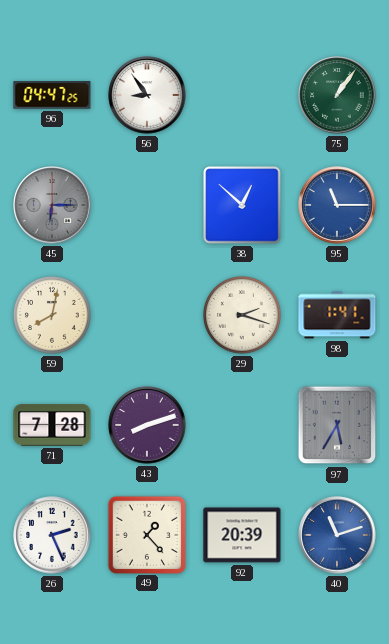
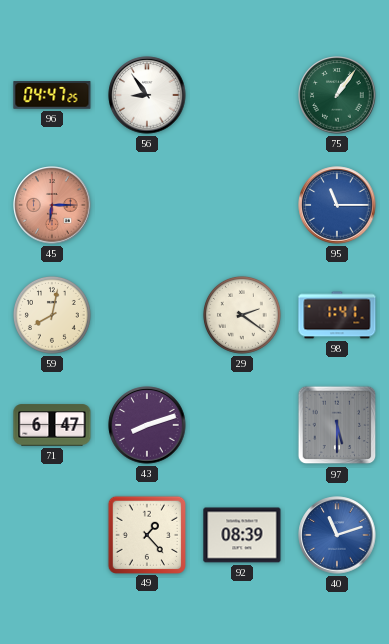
45 dial: grey -> salmon (52, 205)
38: 12:52 -> none (242, 205)
29: 2:18 -> 2:21 (242, 315)
71: 7:28 -> 6:47 (52, 425)
97: 5:35 -> 5:30 (337, 425)
26: 2:26 -> none (52, 535)
92: 20:39 -> 08:39 (242, 535)
